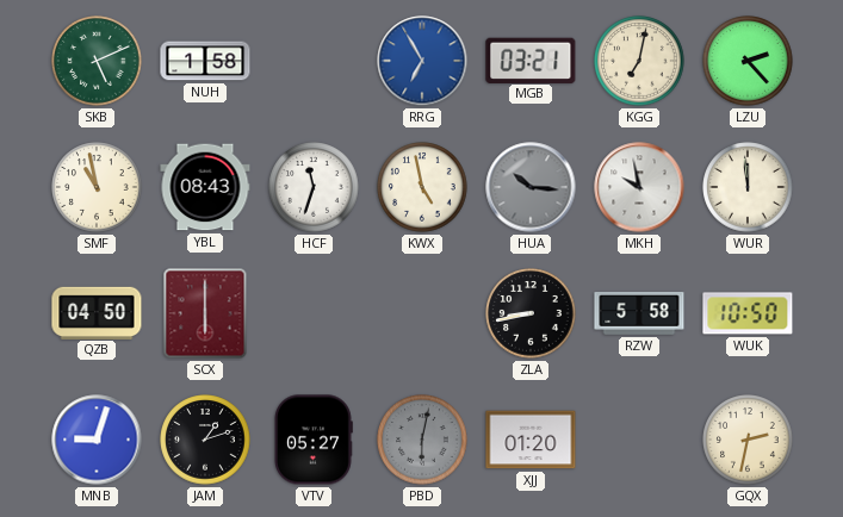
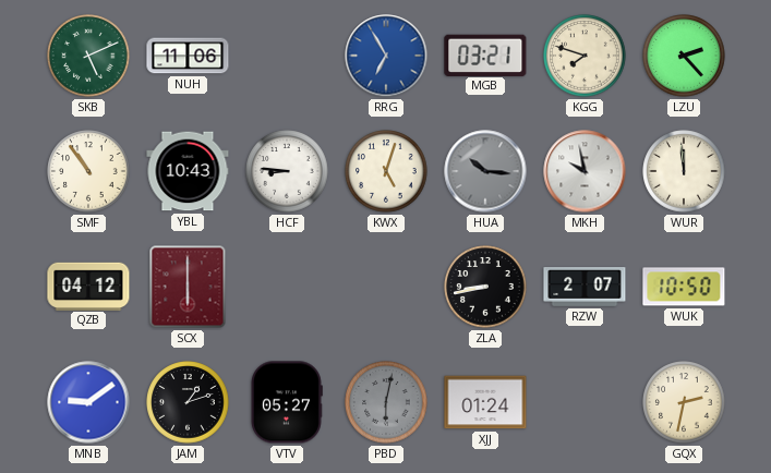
NUH: 1:58 -> 11:06 (188, 56)
KGG: 7:02 -> 7:48 (585, 56)
SMF: 10:58 -> 10:54 (88, 171)
YBL: 08:43 -> 10:43 (188, 171)
HCF: 11:33 -> 8:46 (287, 171)
KWX: 4:58 -> 5:03 (386, 171)
QZB: 04:50 -> 04:12 (88, 286)
RZW: 5:58 -> 2:07 (585, 288)
MNB: 9:03 -> 9:09 (88, 402)
XJJ: 01:20 -> 01:24 (485, 402)
